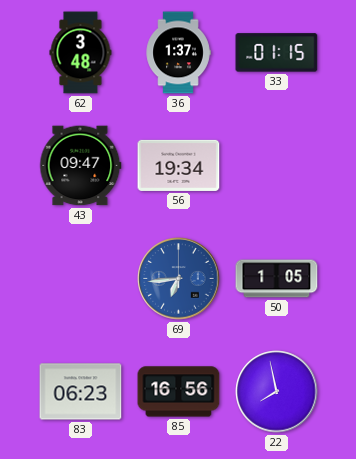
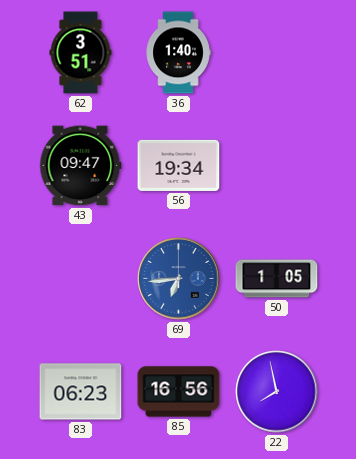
62: 3:48 -> 3:51 (81, 53)
36: 1:37 -> 1:40 (178, 53)
33: 01:15 -> none (277, 53)
